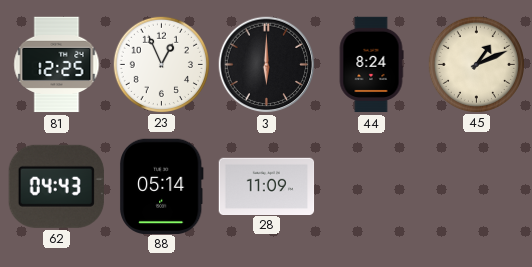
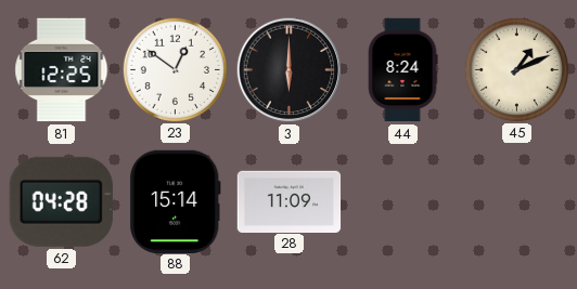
23: 12:56 -> 12:51 (175, 69)
62: 04:43 -> 04:28 (61, 201)
88: 05:14 -> 15:14 (176, 201)
